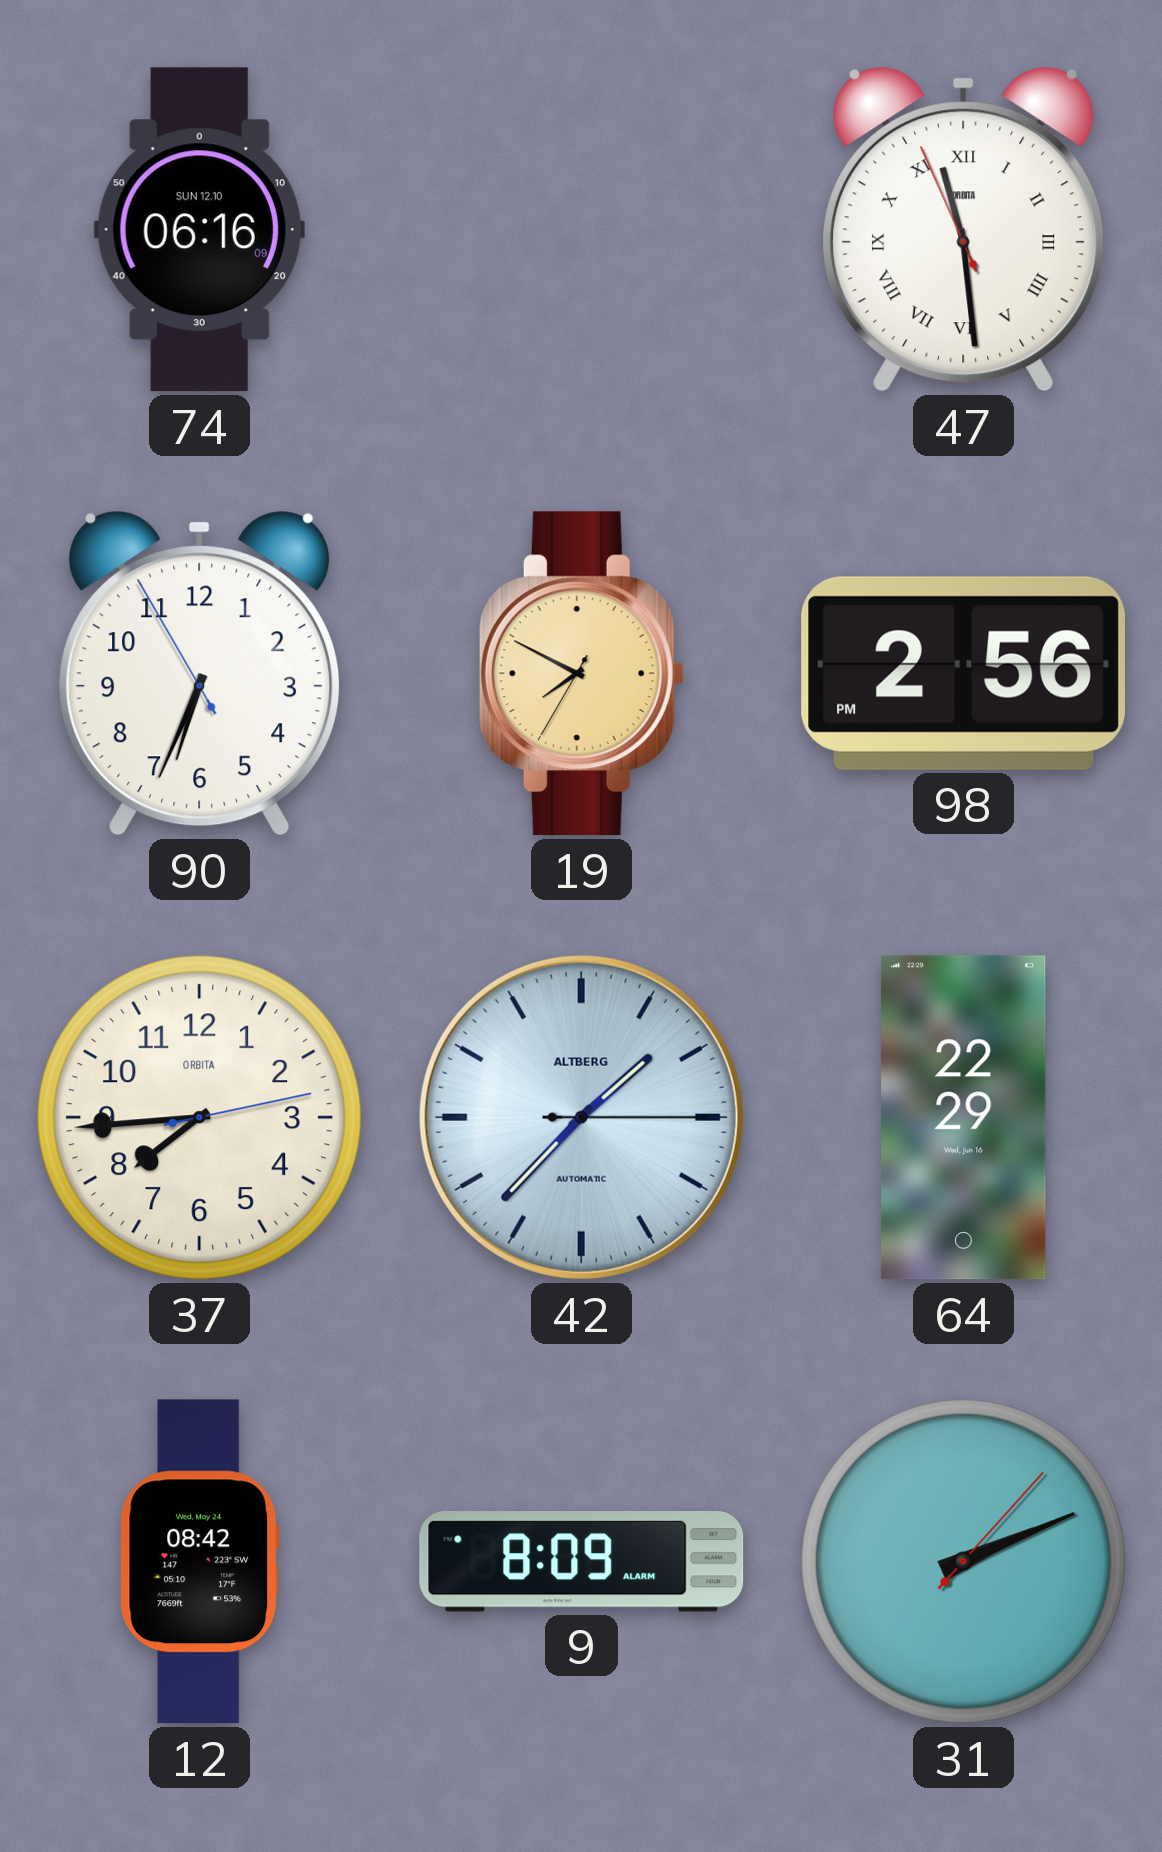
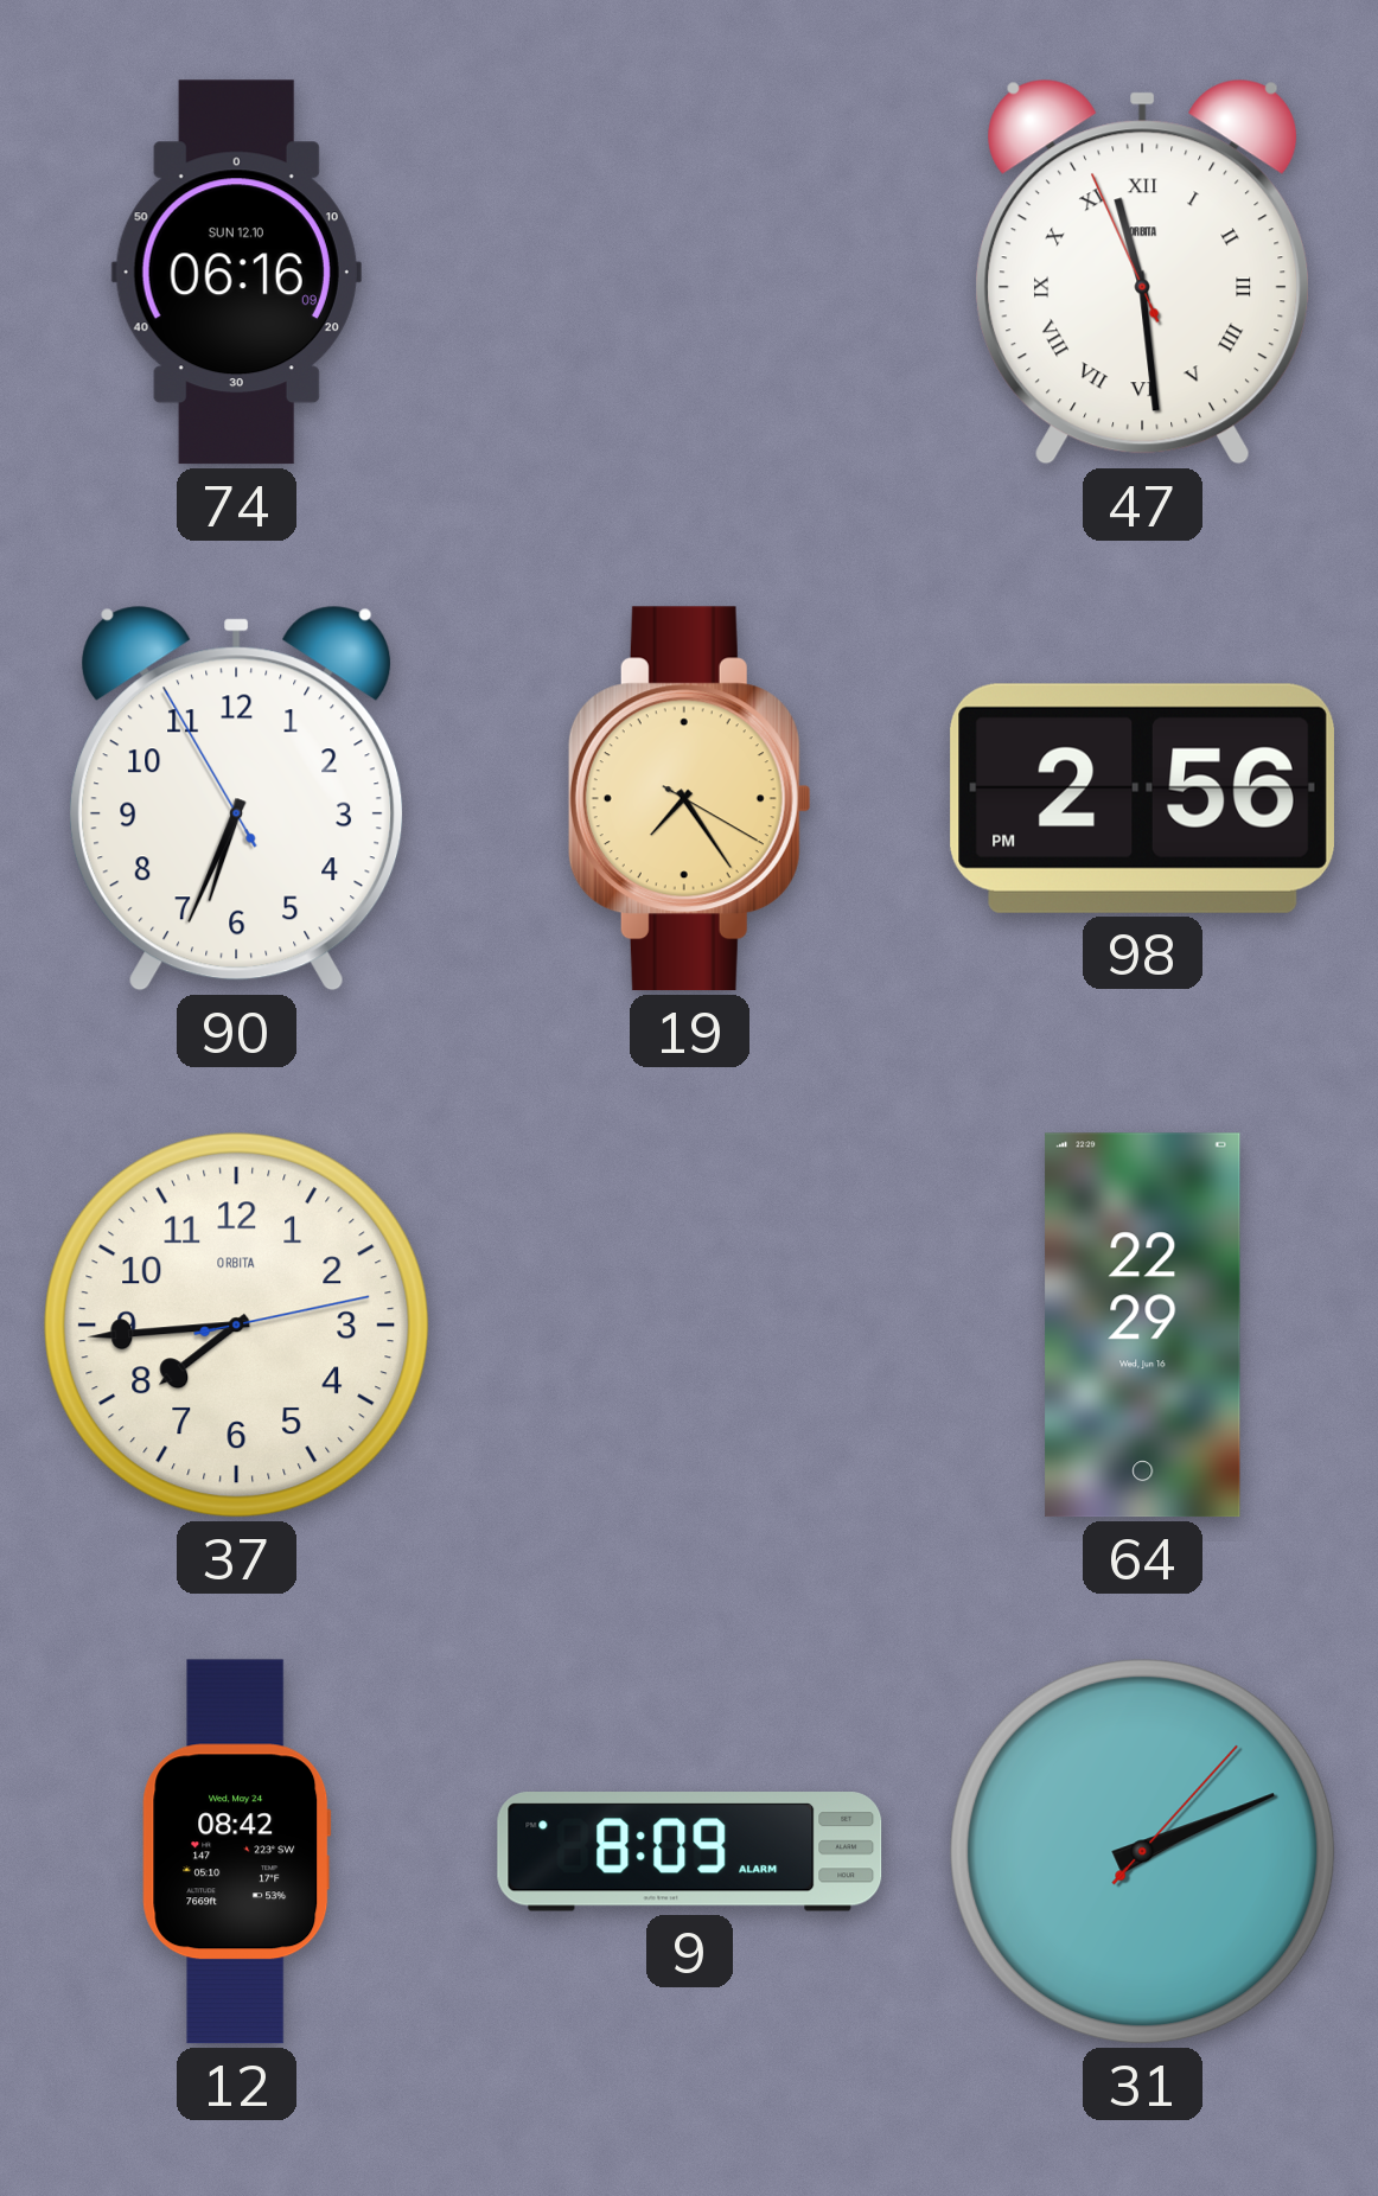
19: 7:49 -> 7:24 (689, 799)
42: 1:37 -> none (581, 1117)
